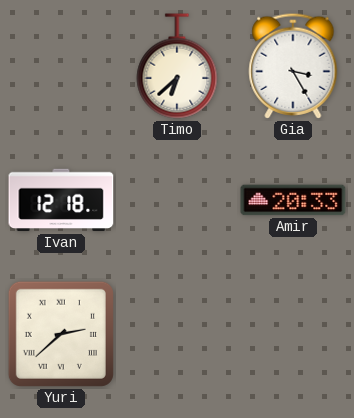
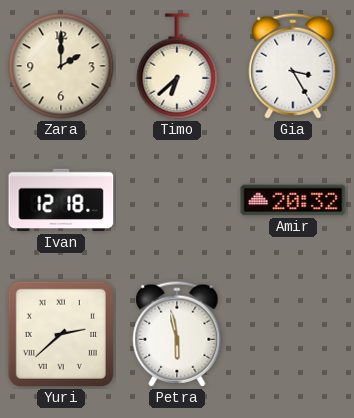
Zara: none -> 2:00 (61, 66)
Amir: 20:33 -> 20:32 (293, 200)
Petra: none -> 5:58 (177, 334)
